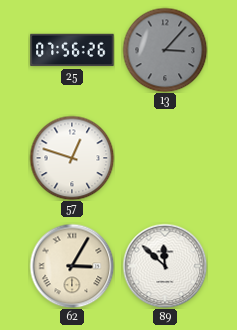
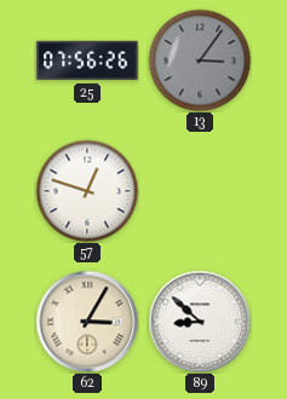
13: 3:07 -> 3:06 (200, 60)
89: 11:52 -> 8:52 (200, 322)
